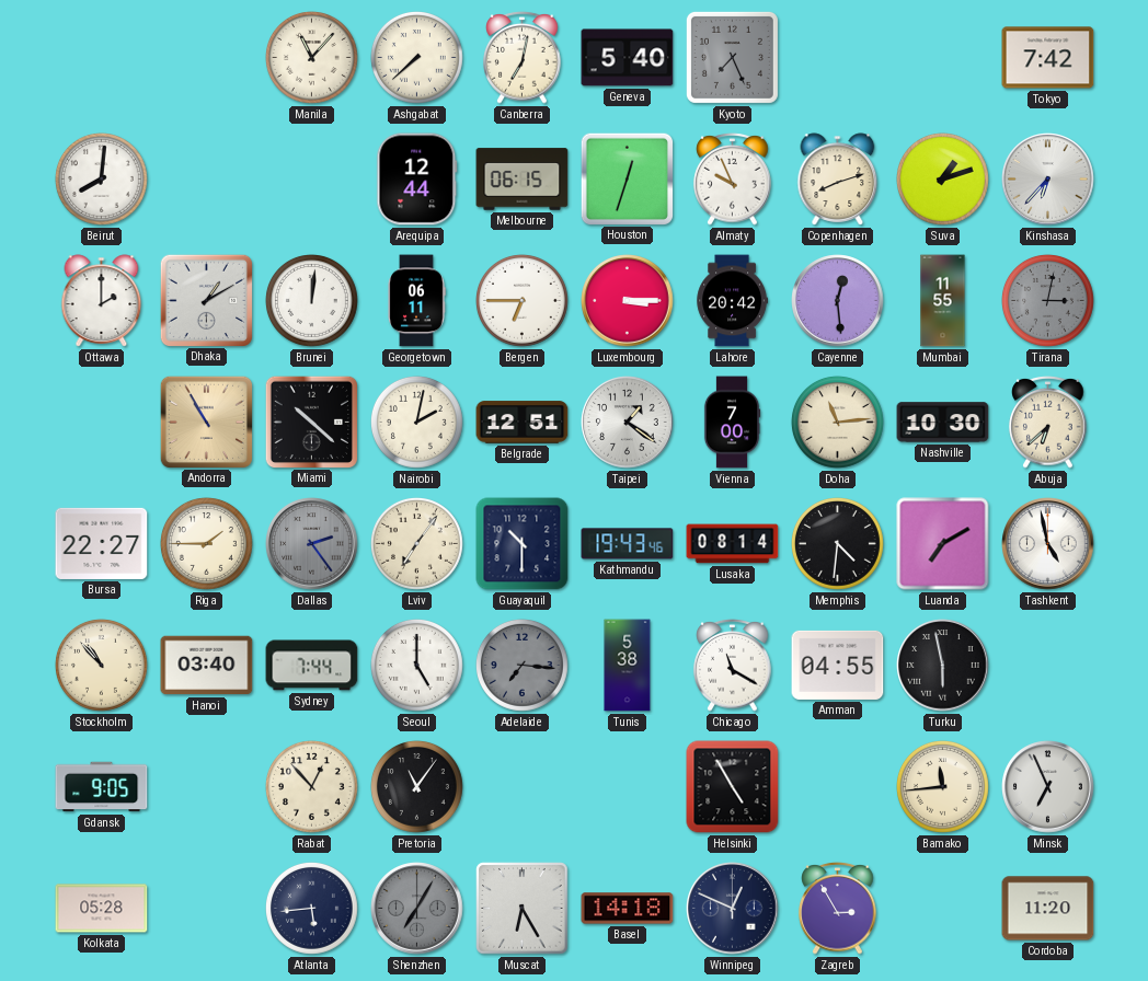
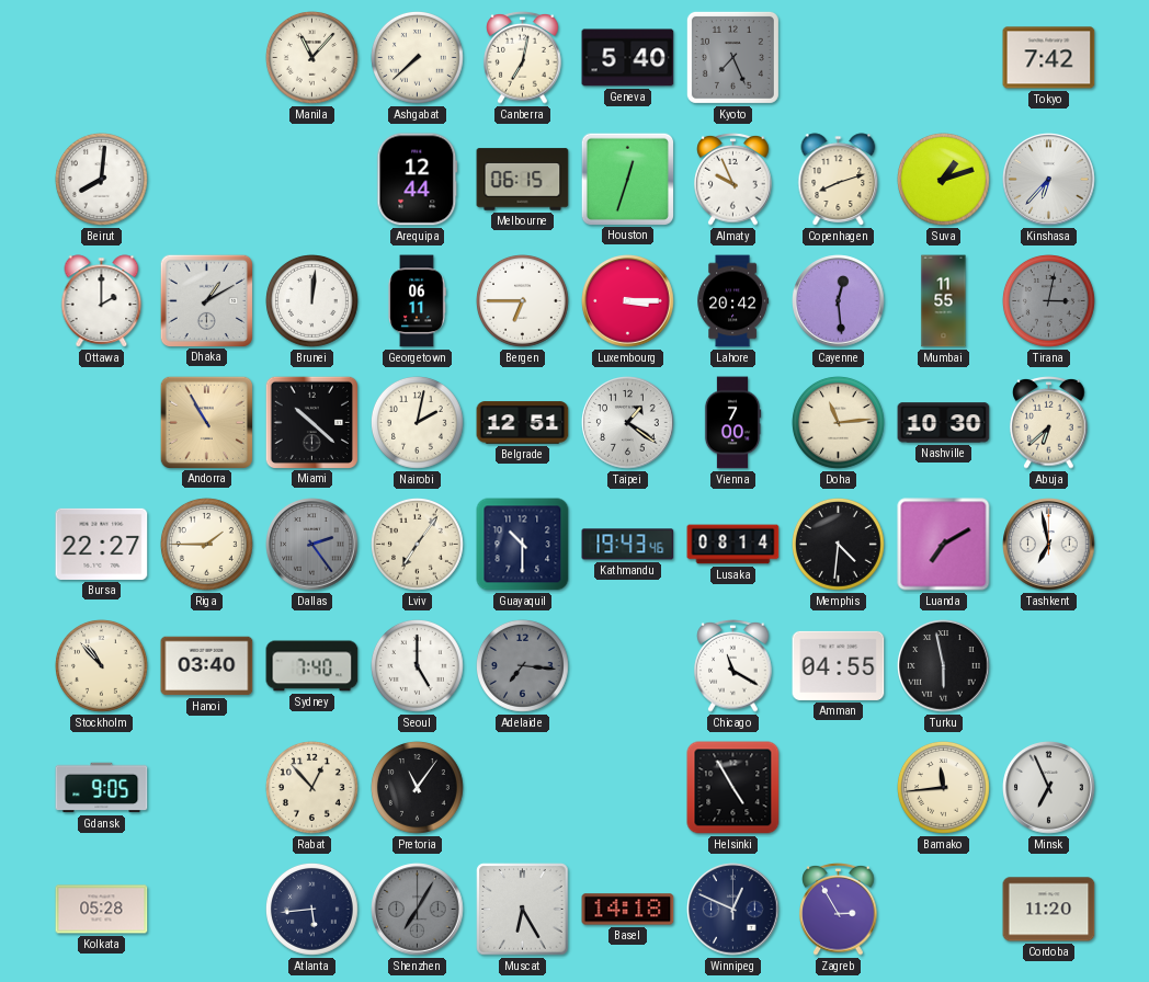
Tashkent: 4:58 -> 6:58 (1049, 545)
Sydney: 7:44 -> 7:40 (312, 666)
Tunis: 5:38 -> none (628, 666)
